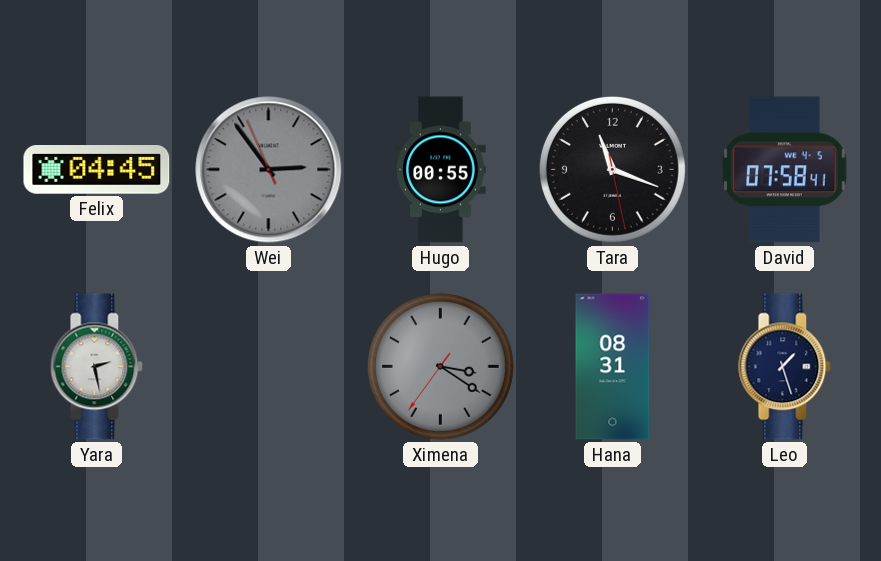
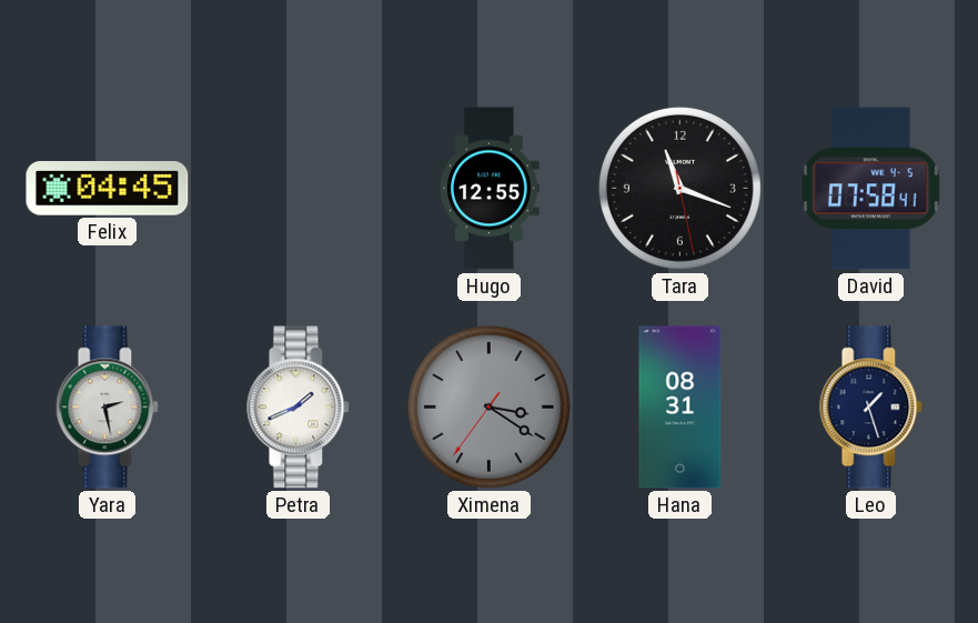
Wei: 2:53 -> none (269, 170)
Hugo: 00:55 -> 12:55 (490, 189)
Petra: none -> 1:41 (299, 408)
